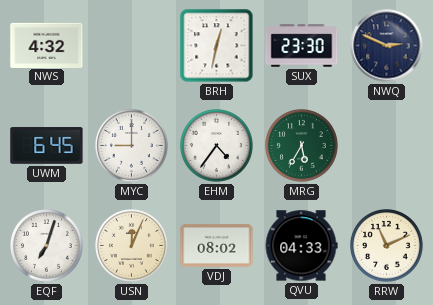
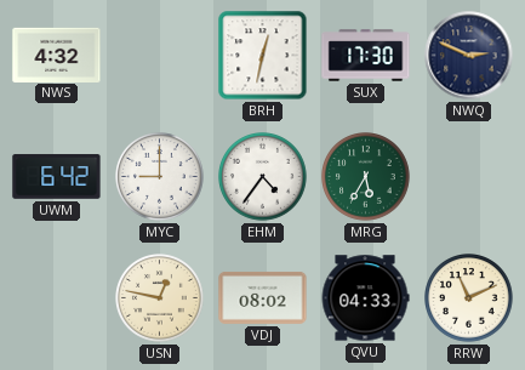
SUX: 23:30 -> 17:30 (366, 56)
UWM: 6:45 -> 6:42 (57, 177)
EQF: 7:03 -> none (47, 246)
USN: 12:04 -> 12:47 (160, 298)
